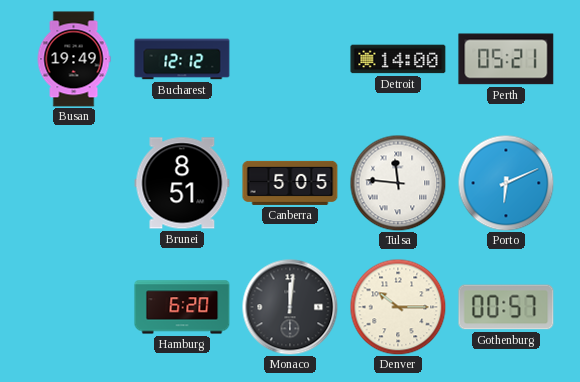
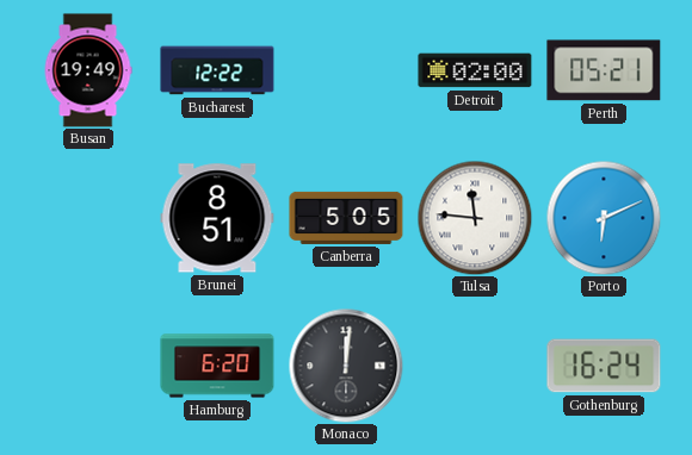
Bucharest: 12:12 -> 12:22 (217, 70)
Detroit: 14:00 -> 02:00 (475, 70)
Denver: 10:15 -> none (398, 307)
Gothenburg: 00:57 -> 16:24 (604, 366)
